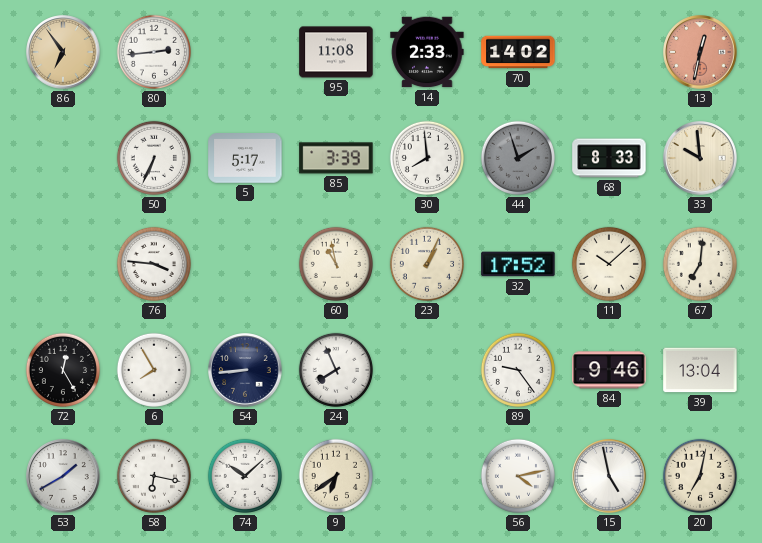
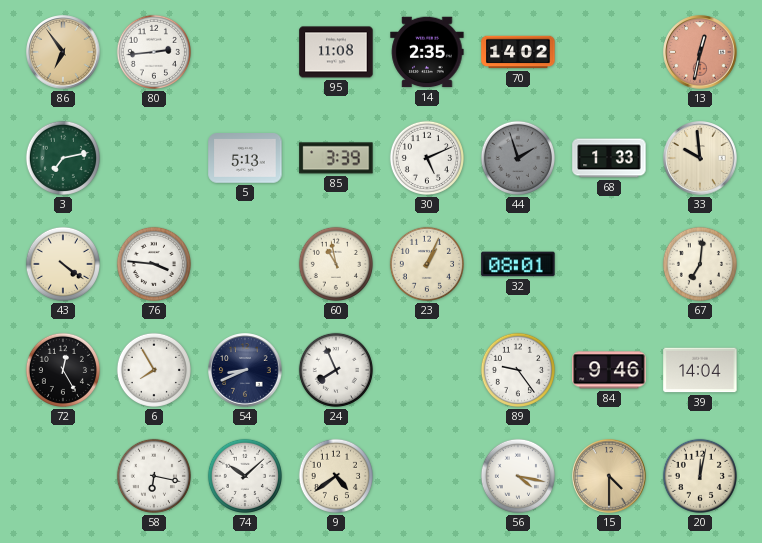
14: 2:33 -> 2:35 (427, 52)
3: none -> 7:13 (63, 158)
50: 6:34 -> none (154, 158)
5: 5:17 -> 5:13 (245, 158)
30: 7:59 -> 5:11 (427, 158)
68: 8:33 -> 1:33 (609, 158)
43: none -> 4:21 (63, 264)
32: 17:52 -> 08:01 (518, 264)
11: 10:08 -> none (609, 264)
54: 8:44 -> 8:41 (245, 370)
39: 13:04 -> 14:04 (700, 370)
53: 1:40 -> none (63, 476)
9: 6:39 -> 4:39 (336, 476)
56: 4:13 -> 4:17 (518, 476)
15: 4:58 -> 4:30 (609, 476)
15 dial: white -> champagne (609, 476)
20: 7:02 -> 12:02 (700, 476)
